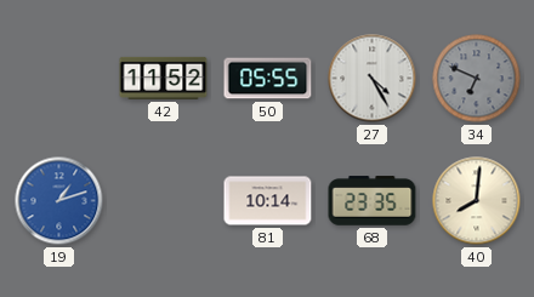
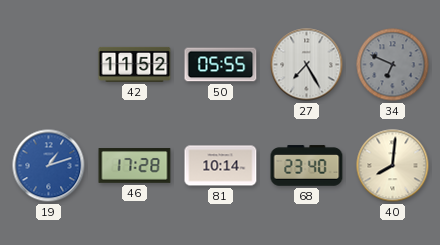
27: 4:25 -> 7:25 (307, 65)
46: none -> 17:28 (135, 166)
68: 23:35 -> 23:40 (307, 166)
